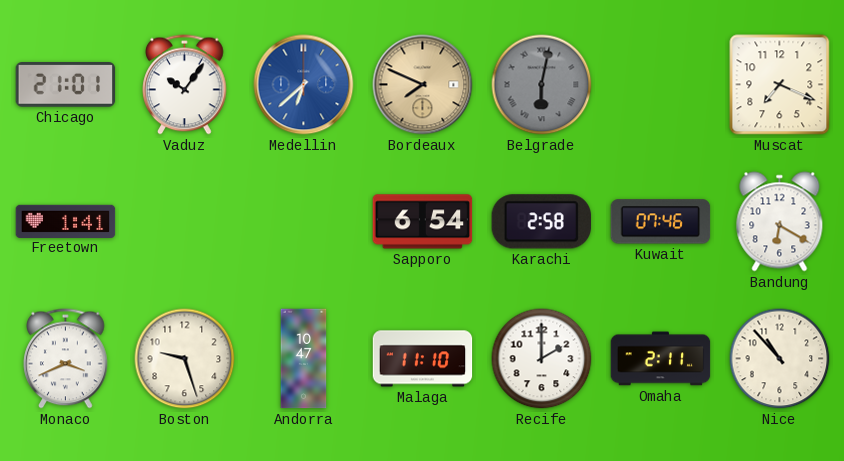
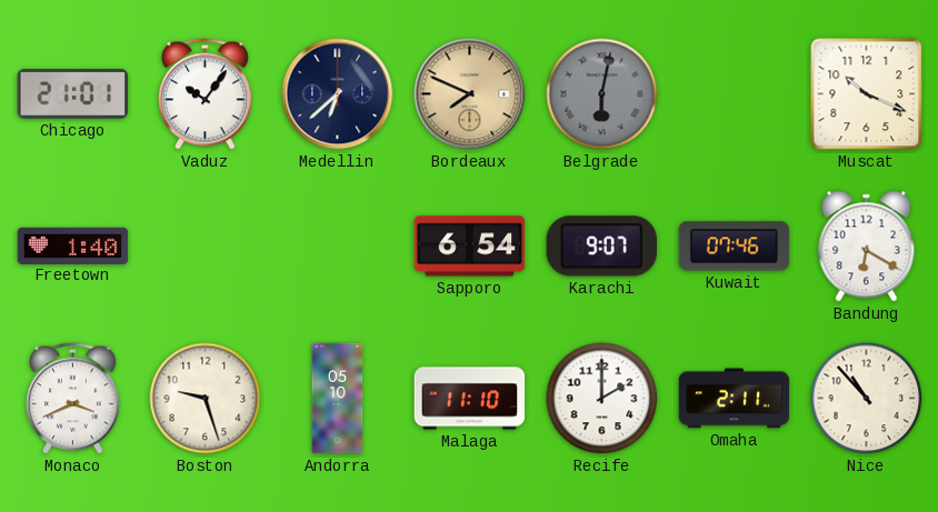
Medellin dial: blue -> navy (338, 94)
Muscat: 7:19 -> 10:19 (867, 94)
Freetown: 1:41 -> 1:40 (73, 245)
Karachi: 2:58 -> 9:07 (601, 247)
Andorra: 10:47 -> 05:10 (338, 399)
